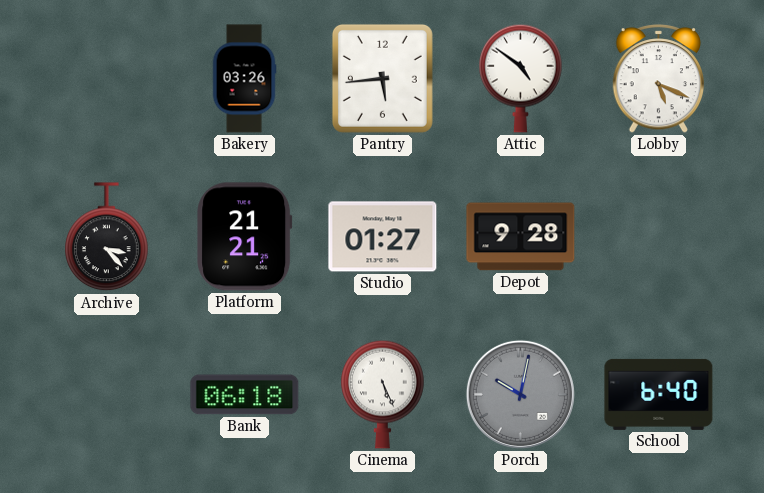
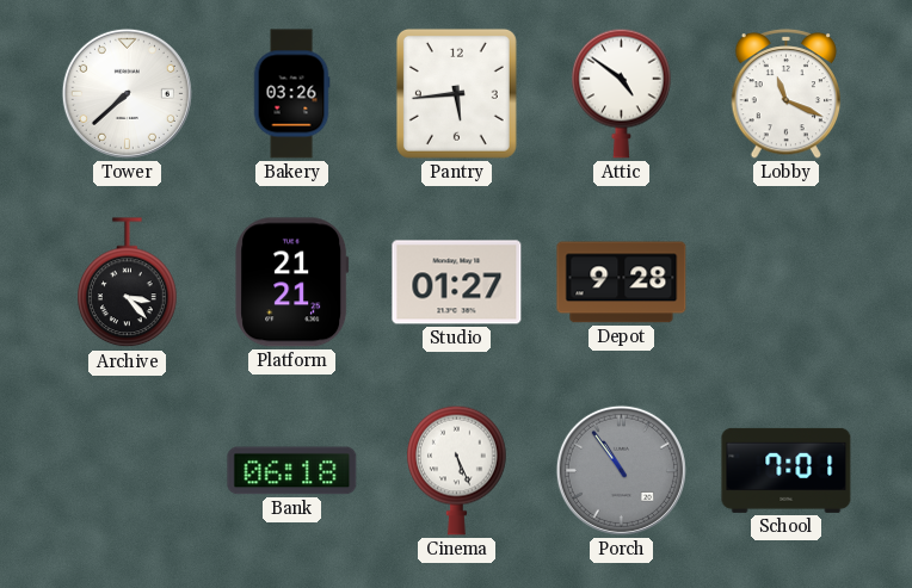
Tower: none -> 7:38 (127, 93)
Lobby: 5:19 -> 11:19 (787, 94)
Porch: 10:02 -> 10:54 (621, 470)
School: 6:40 -> 7:01 (787, 470)
